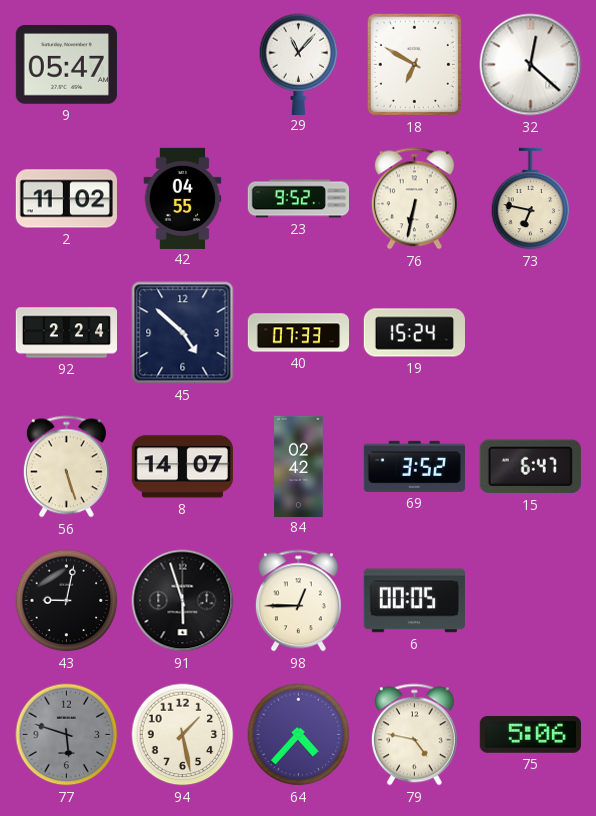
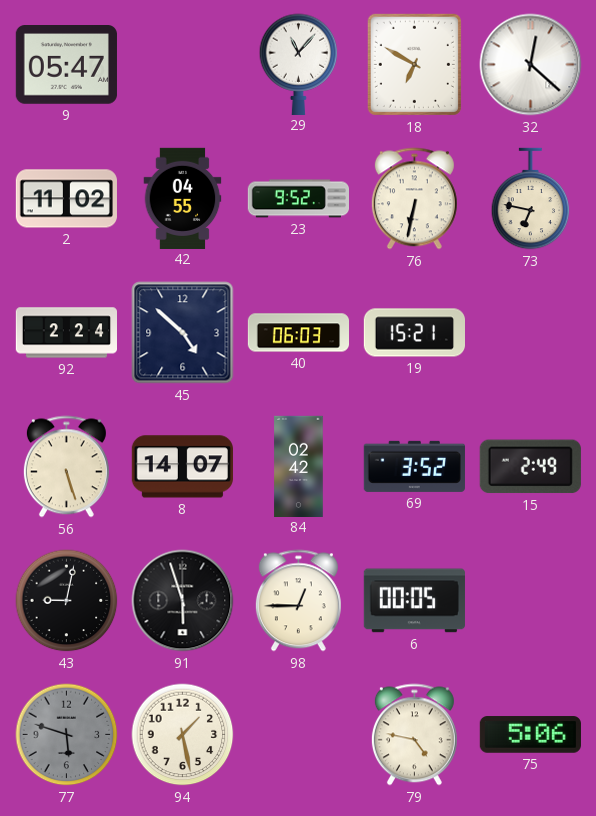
40: 07:33 -> 06:03 (299, 333)
19: 15:24 -> 15:21 (414, 333)
15: 6:47 -> 2:49 (530, 467)
64: 4:37 -> none (299, 735)
